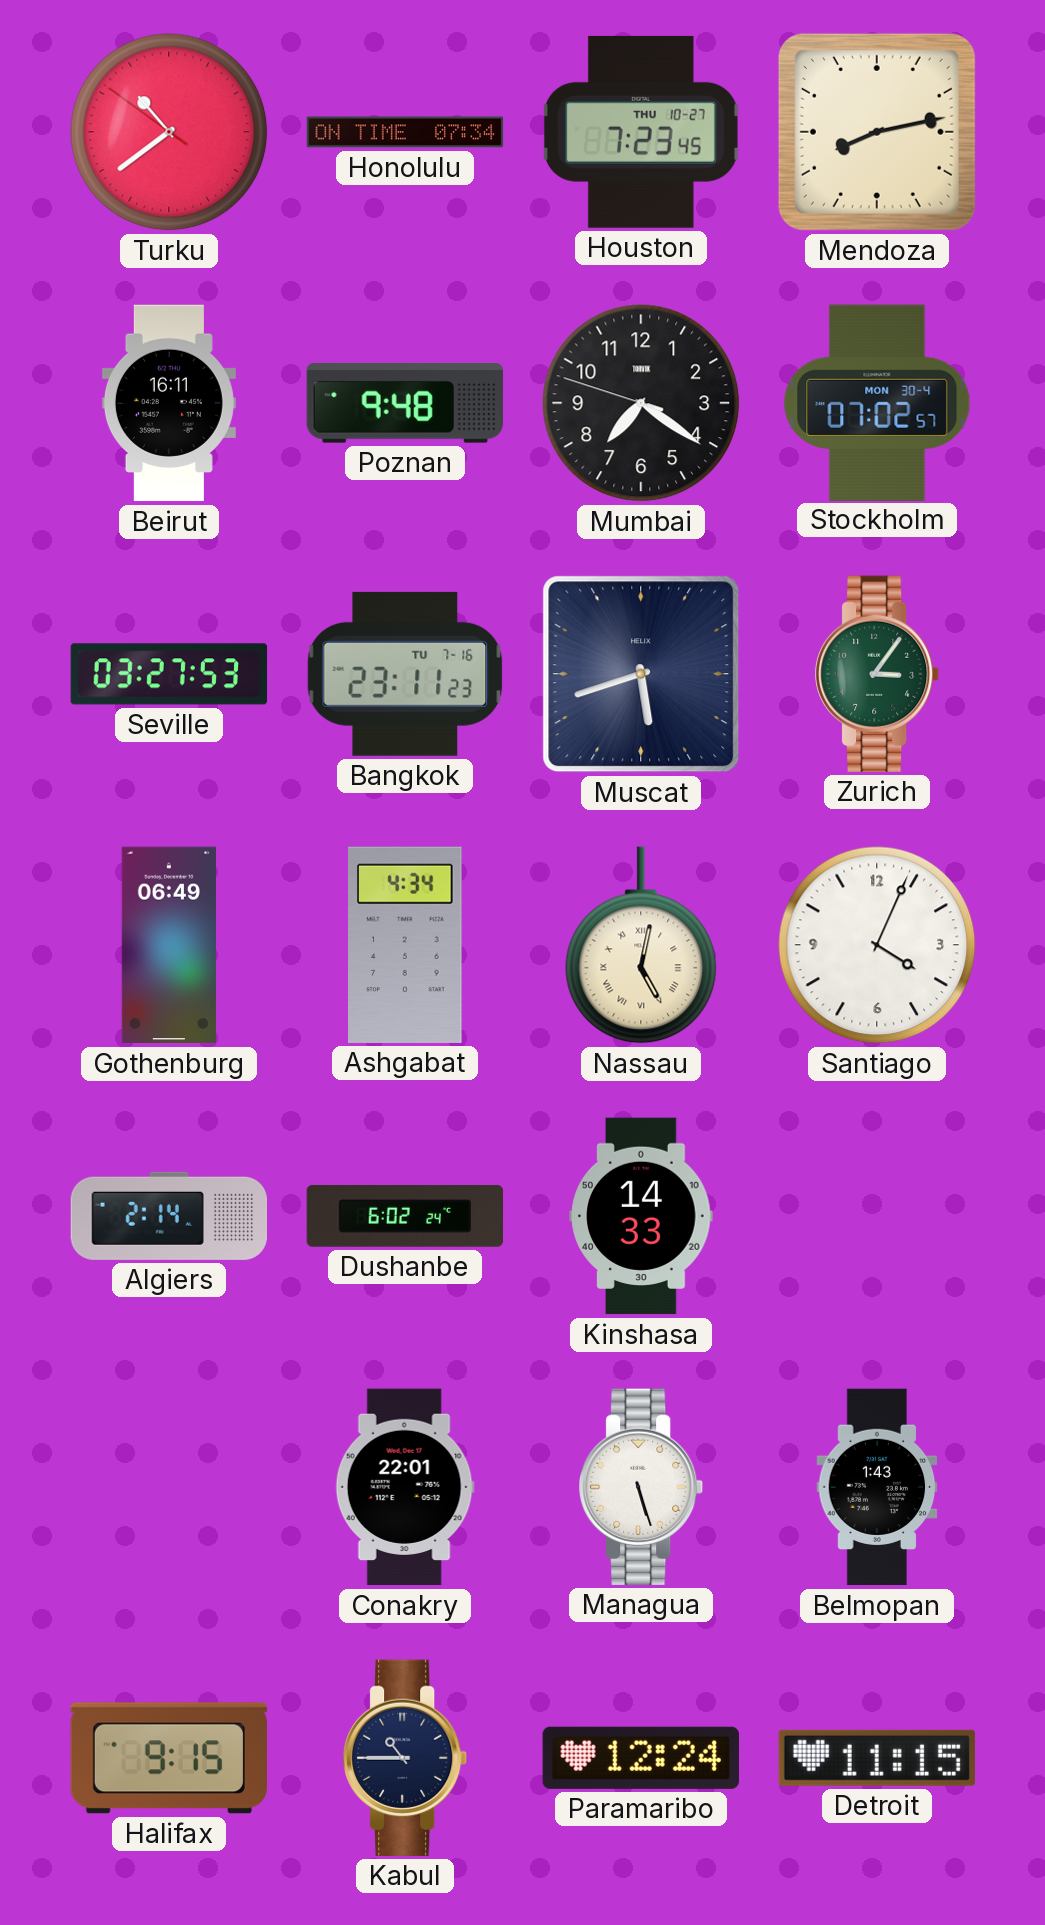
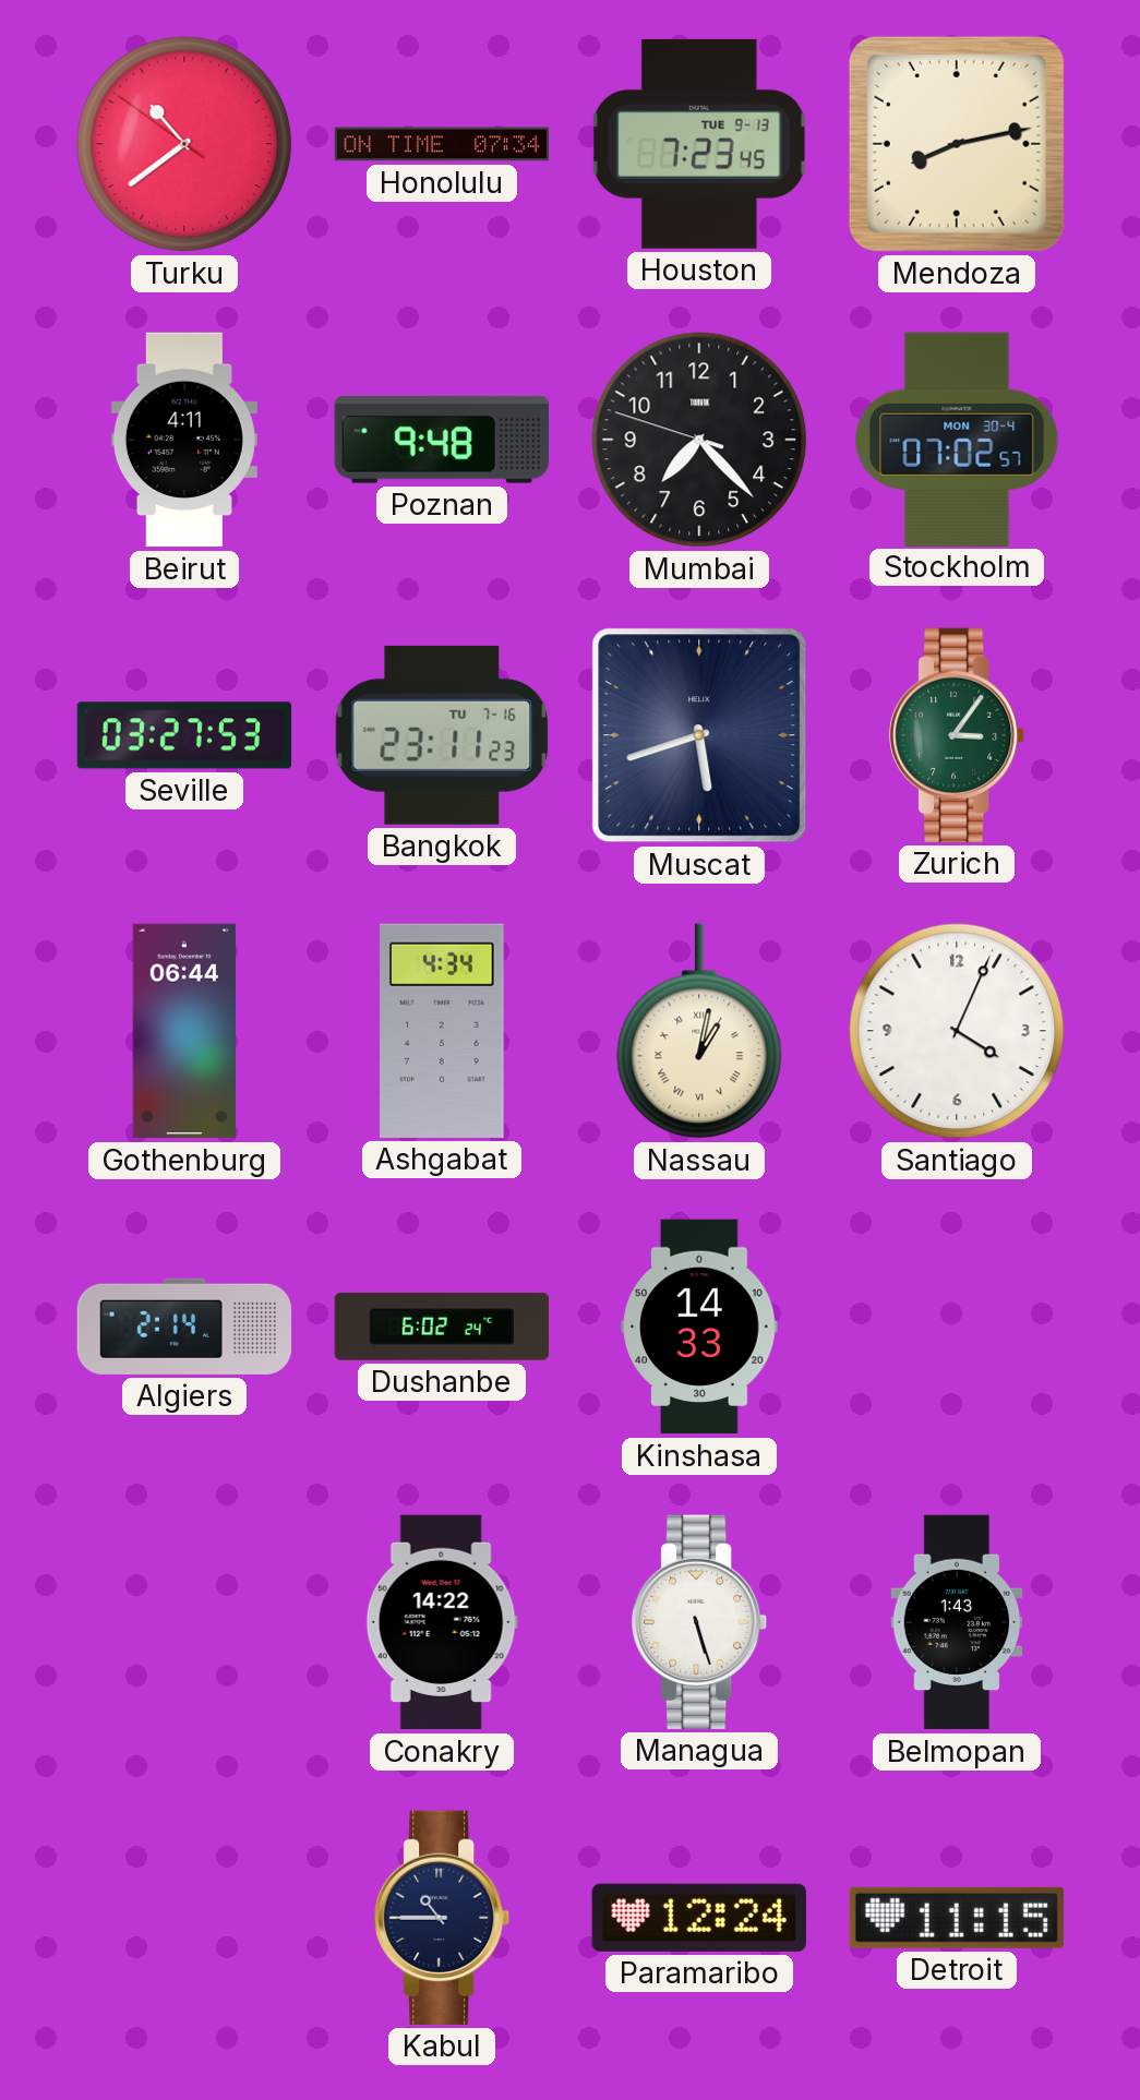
Houston date: THU 10-27 -> TUE 9-13 (699, 144)
Beirut: 16:11 -> 4:11 (184, 440)
Mumbai: 7:20 -> 7:22 (699, 440)
Gothenburg: 06:49 -> 06:44 (184, 1031)
Nassau: 5:02 -> 1:02 (699, 1031)
Conakry: 22:01 -> 14:22 (442, 1622)
Halifax: 9:15 -> none (169, 1758)
